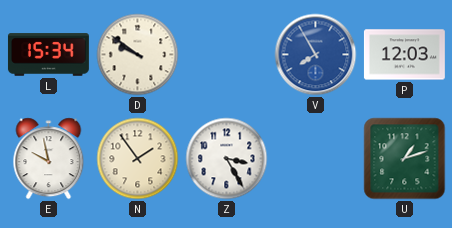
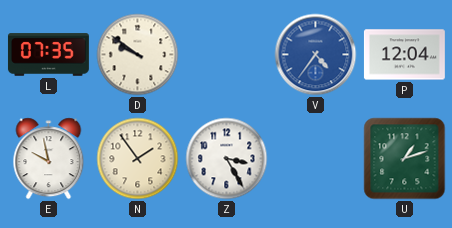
L: 15:34 -> 07:35 (48, 55)
V: 7:55 -> 4:36 (316, 55)
P: 12:03 -> 12:04 (404, 55)
